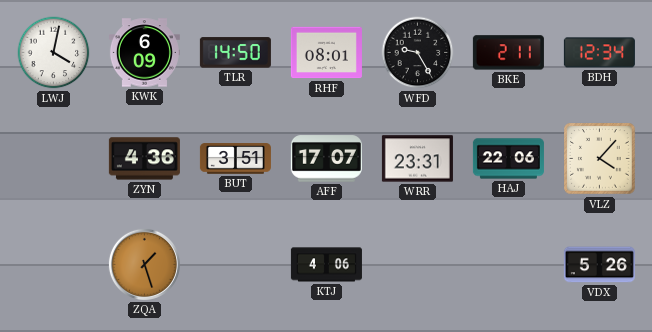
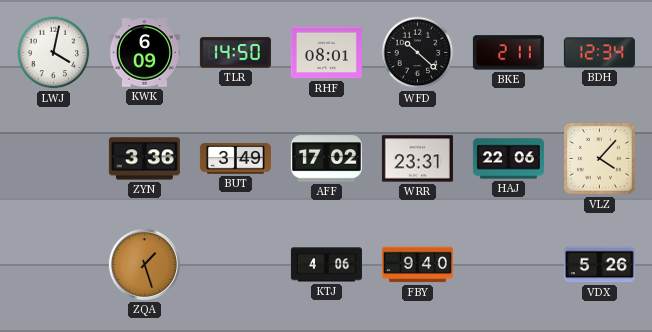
WFD: 9:25 -> 10:22 (418, 53)
ZYN: 4:36 -> 3:36 (144, 159)
BUT: 3:51 -> 3:49 (235, 159)
AFF: 17:07 -> 17:02 (326, 159)
FBY: none -> 9:40 (417, 265)
